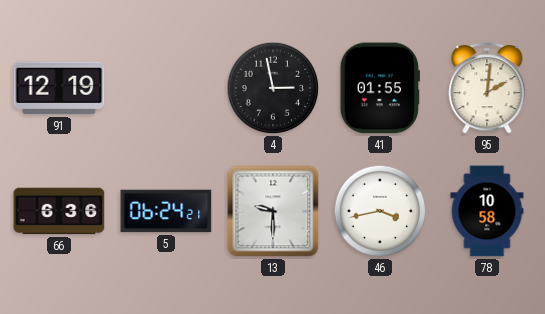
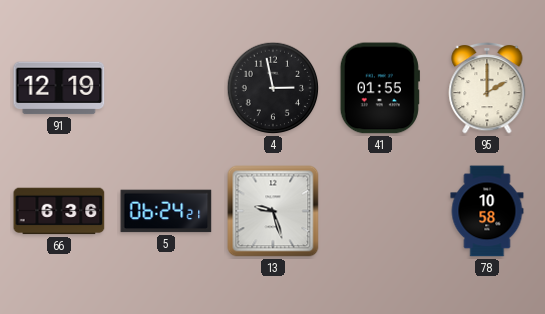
95: 2:01 -> 2:00 (487, 88)
13: 9:30 -> 9:27 (273, 211)
46: 3:43 -> none (380, 211)
